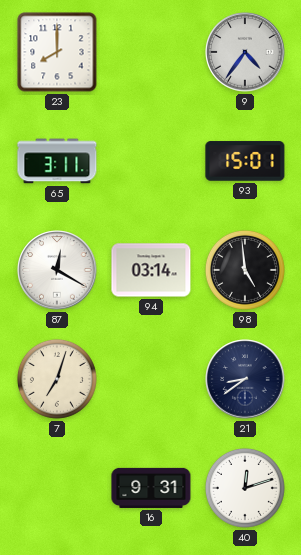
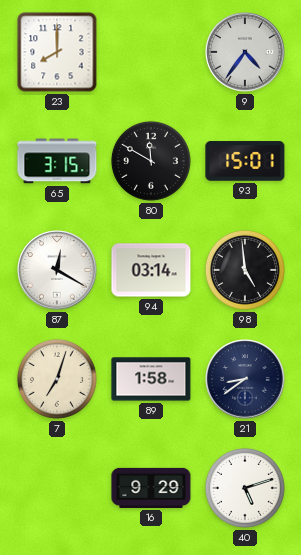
65: 3:11 -> 3:15 (57, 161)
80: none -> 11:50 (151, 161)
89: none -> 1:58 (151, 379)
16: 9:31 -> 9:29 (151, 488)
40: 12:12 -> 5:12 (245, 488)
